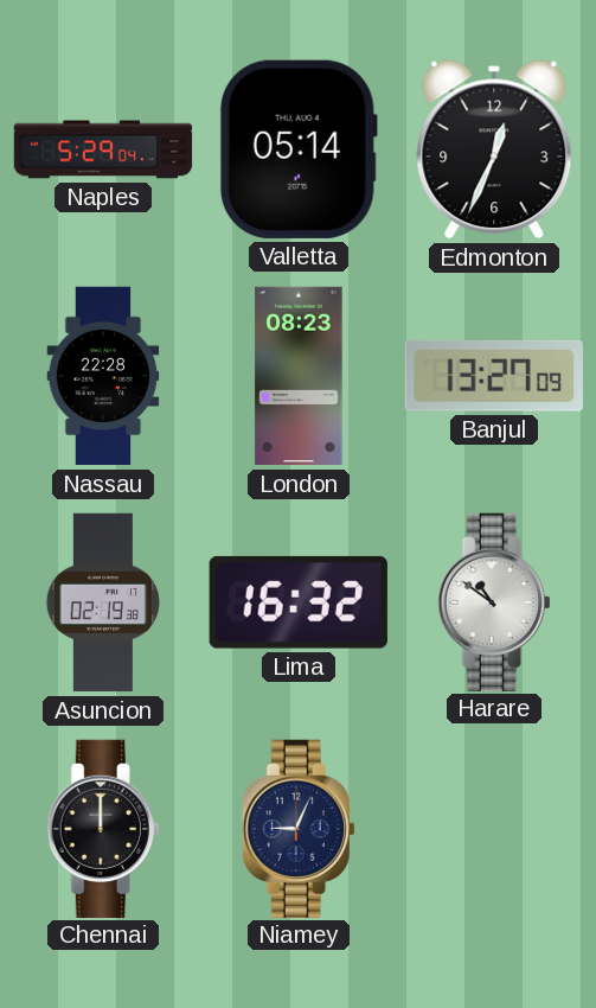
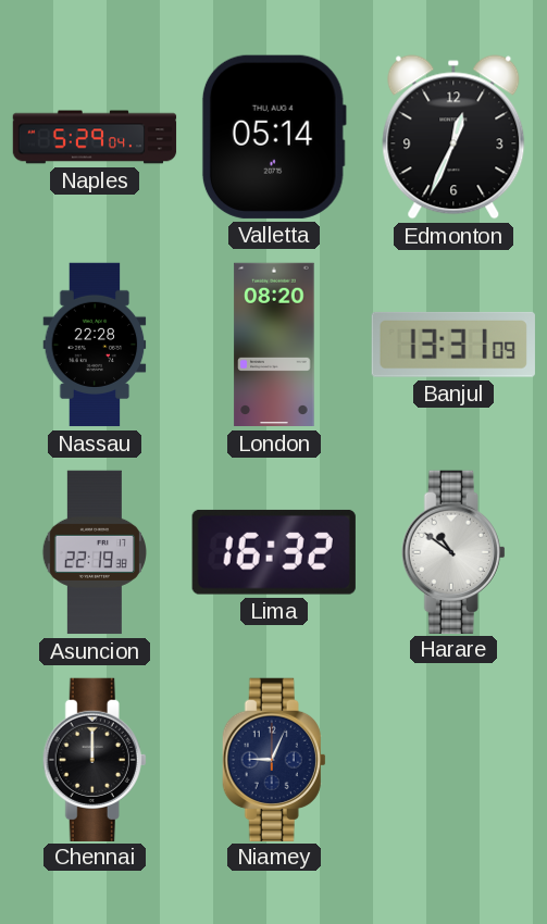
London: 08:23 -> 08:20 (274, 345)
Banjul: 13:27 -> 13:31 (453, 345)
Asuncion: 02:19 -> 22:19 (94, 552)
